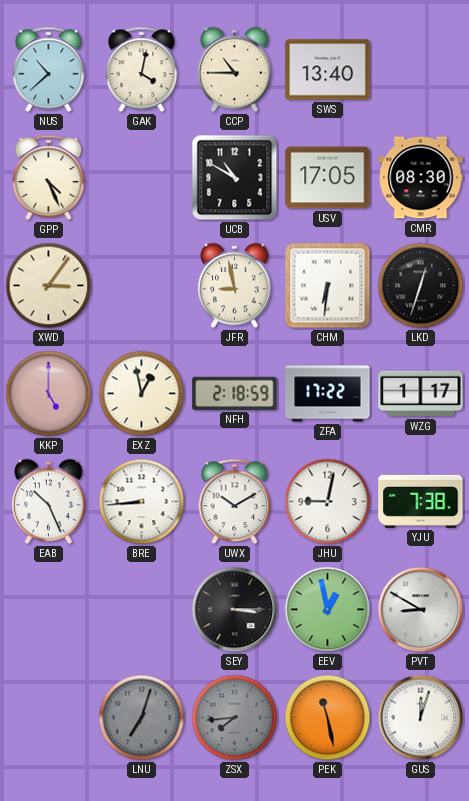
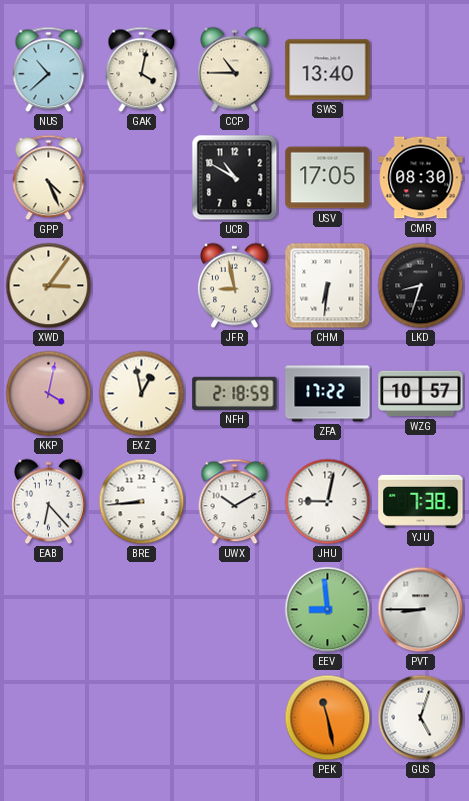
LKD: 12:33 -> 8:33 (421, 286)
KKP: 5:00 -> 4:02 (49, 394)
WZG: 1:17 -> 10:57 (421, 394)
EAB: 10:26 -> 6:23 (49, 502)
SEY: 3:15 -> none (235, 610)
EEV: 12:58 -> 8:59 (328, 610)
PVT: 8:50 -> 8:45 (421, 610)
LNU: 7:03 -> none (142, 718)
ZSX: 7:44 -> none (235, 718)
GUS: 12:03 -> 5:03 (421, 718)
